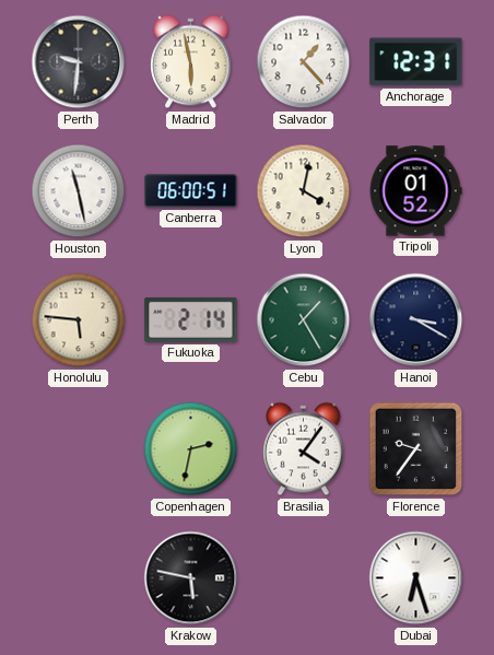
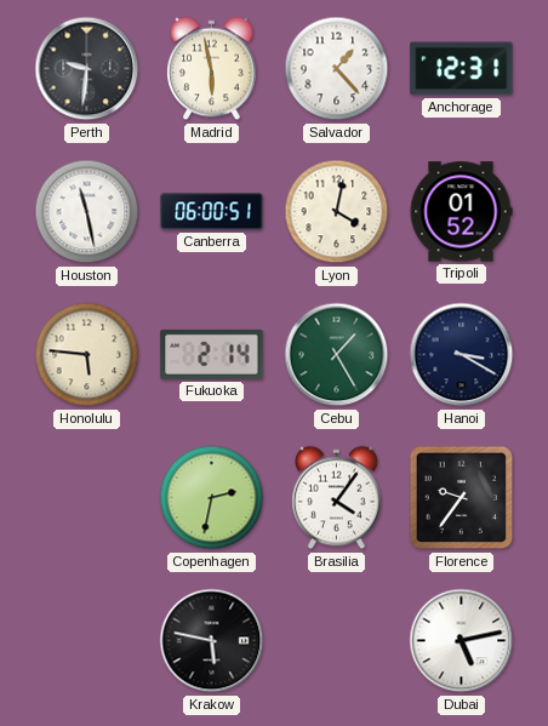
Dubai: 6:27 -> 5:13 (462, 641)
